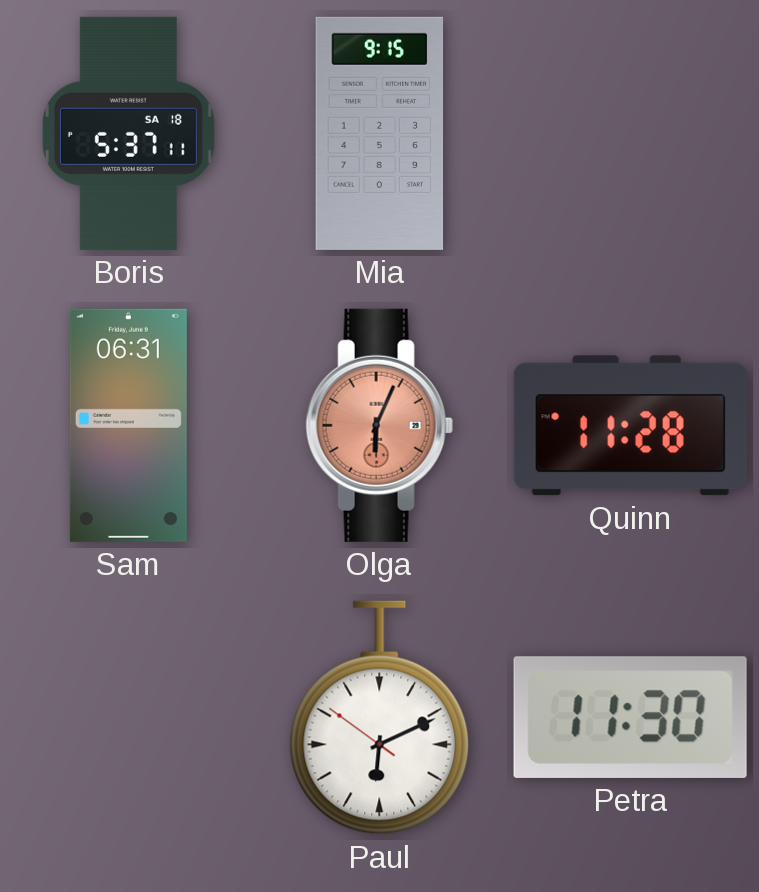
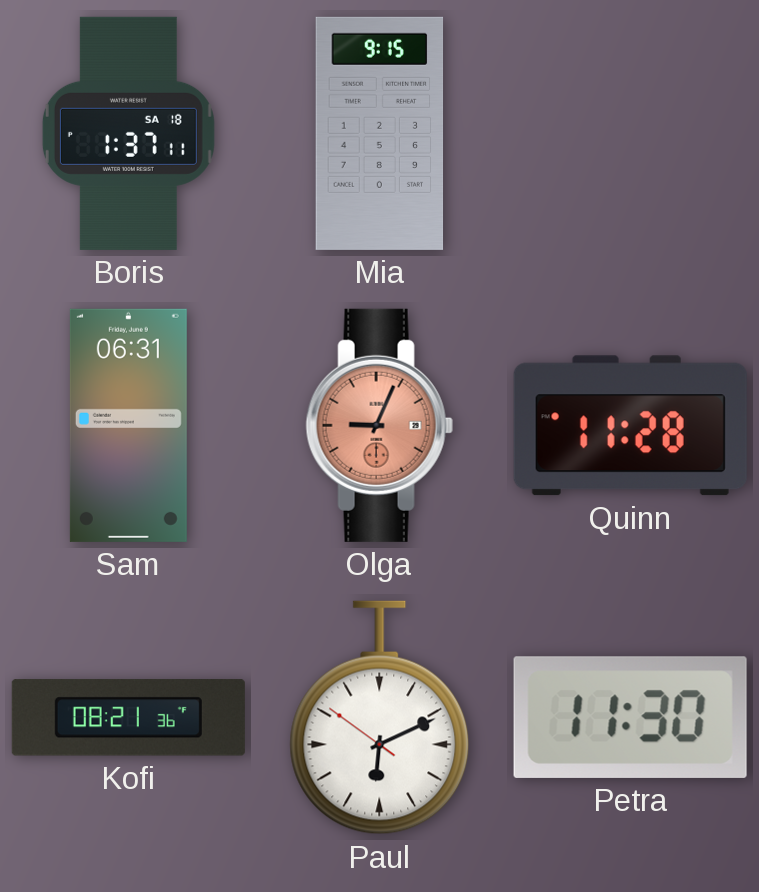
Boris: 5:37 -> 1:37 (128, 133)
Olga: 6:04 -> 9:04 (379, 425)
Kofi: none -> 08:21 (128, 718)
